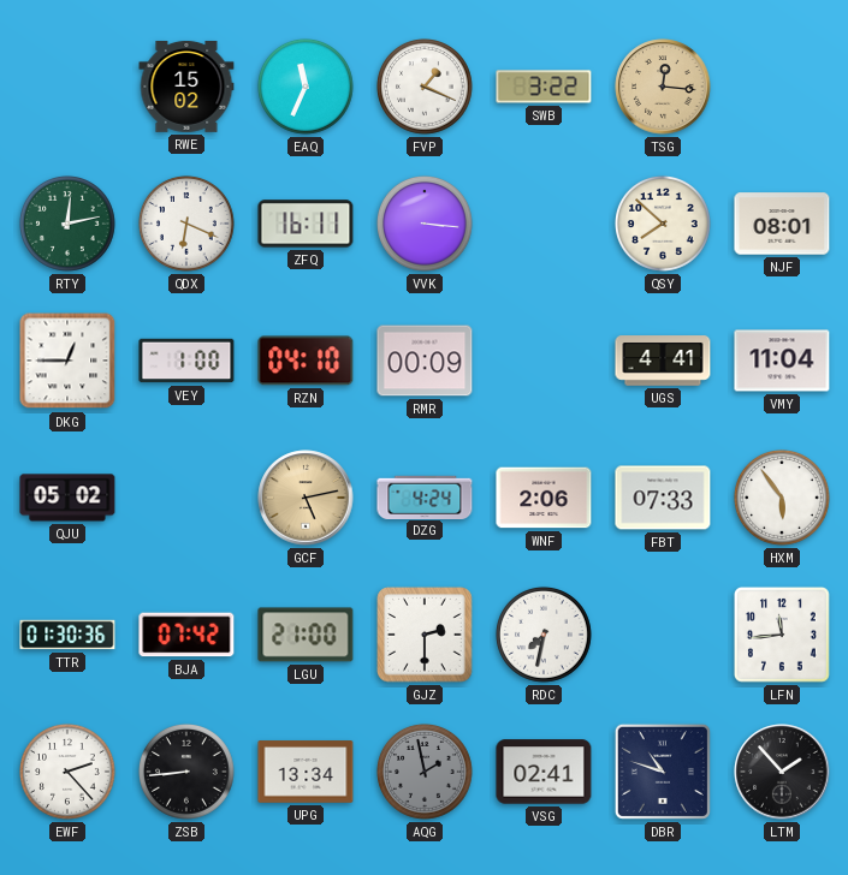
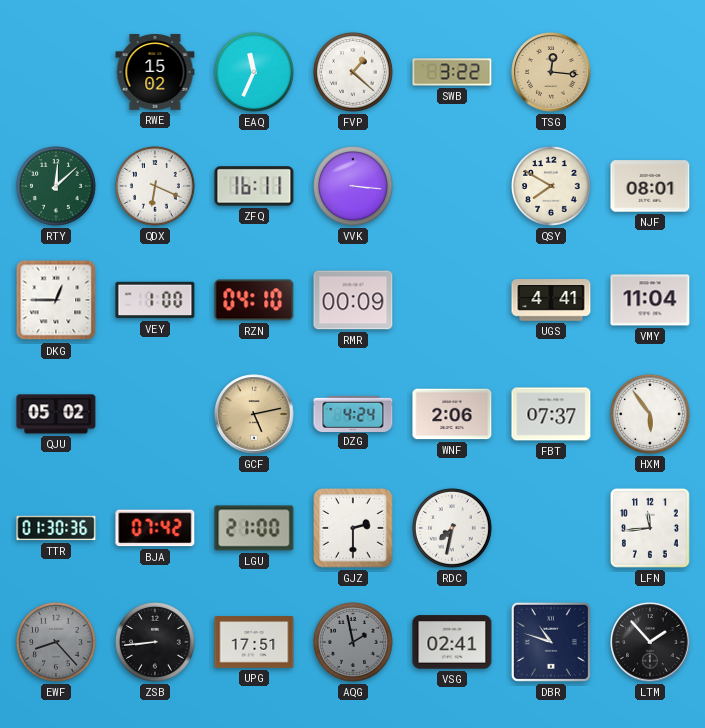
FVP: 1:19 -> 1:22 (354, 73)
RTY: 12:13 -> 12:08 (57, 187)
QSY: 7:52 -> 7:50 (552, 187)
FBT: 07:33 -> 07:37 (551, 414)
EWF: 2:23 -> 8:23 (57, 643)
EWF dial: white -> grey (57, 643)
UPG: 13:34 -> 17:51 (254, 642)
